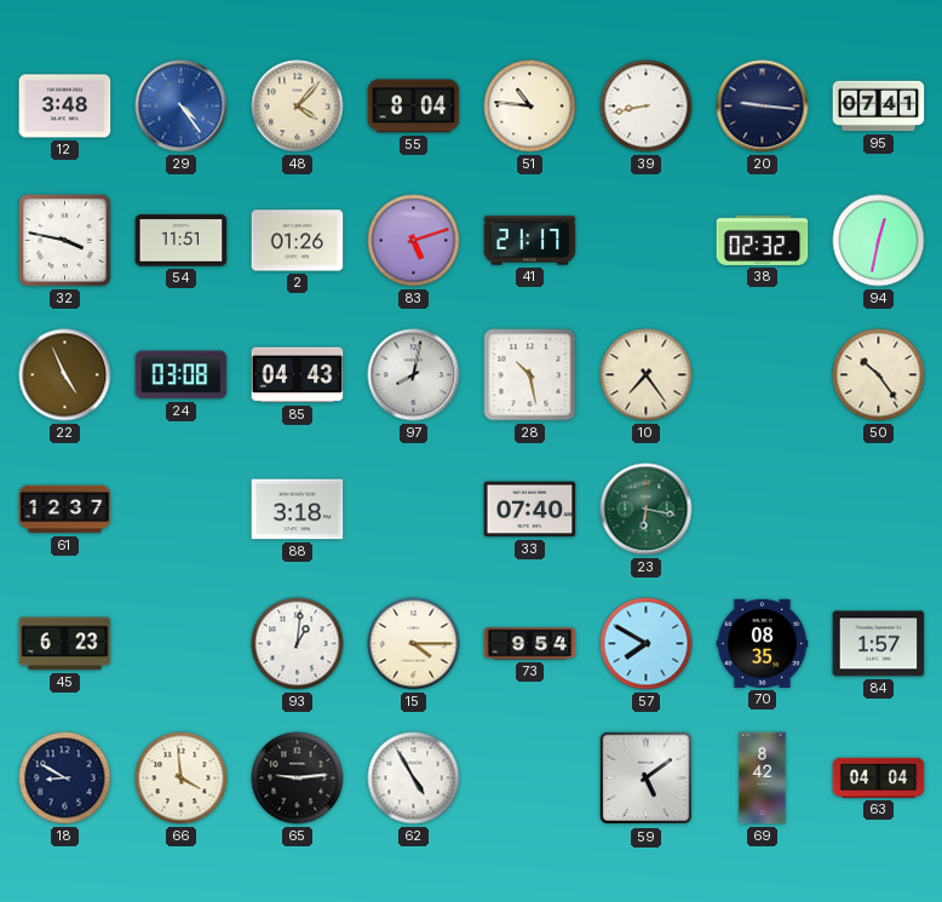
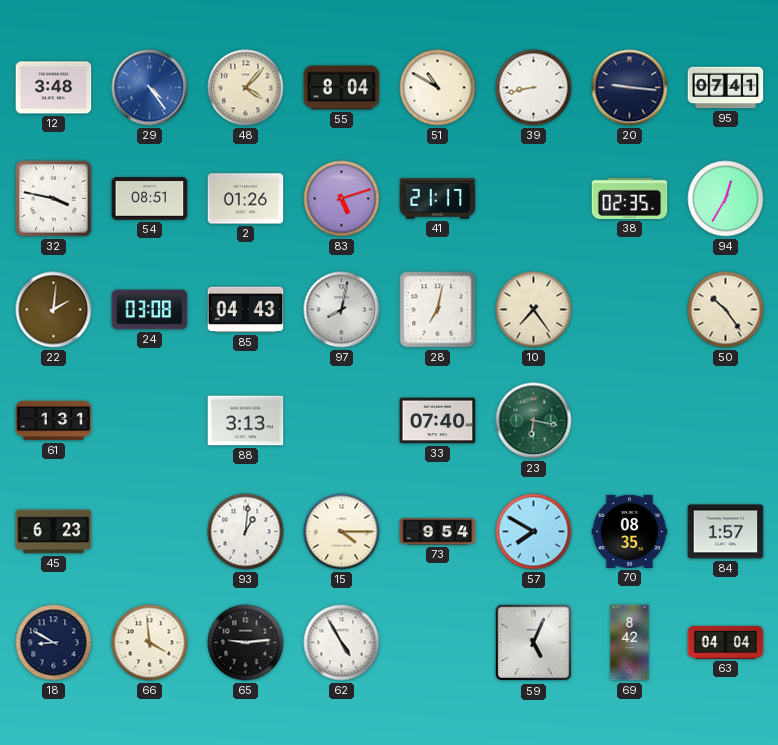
51: 10:46 -> 10:50 (438, 88)
54: 11:51 -> 08:51 (150, 199)
38: 02:32 -> 02:35 (630, 198)
94: 12:32 -> 12:35 (726, 199)
22: 4:56 -> 2:01 (54, 310)
28: 10:28 -> 7:02 (438, 310)
61: 12:37 -> 1:31 (54, 421)
88: 3:18 -> 3:13 (246, 421)
59: 5:09 -> 5:04 (534, 643)
